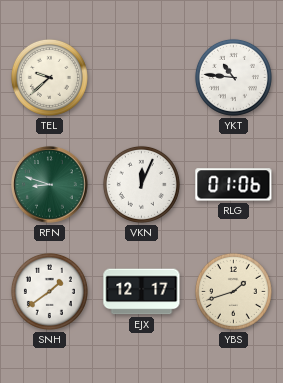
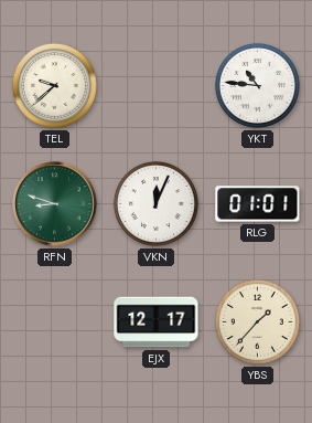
RLG: 01:06 -> 01:01 (258, 204)
SNH: 1:39 -> none (49, 291)
YBS: 1:42 -> 1:37 (257, 321)
